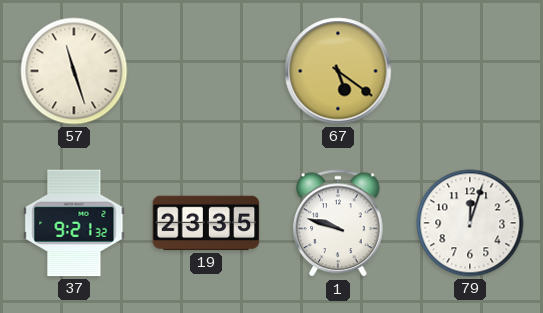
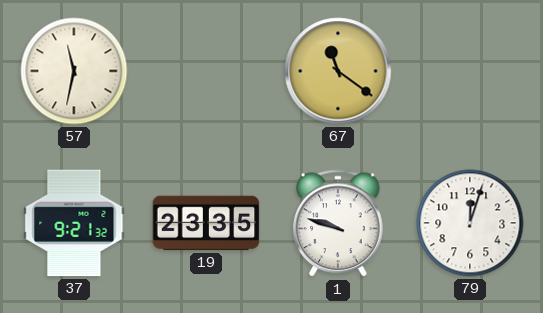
57: 11:27 -> 11:32 (74, 71)
67: 5:21 -> 11:21 (338, 71)
